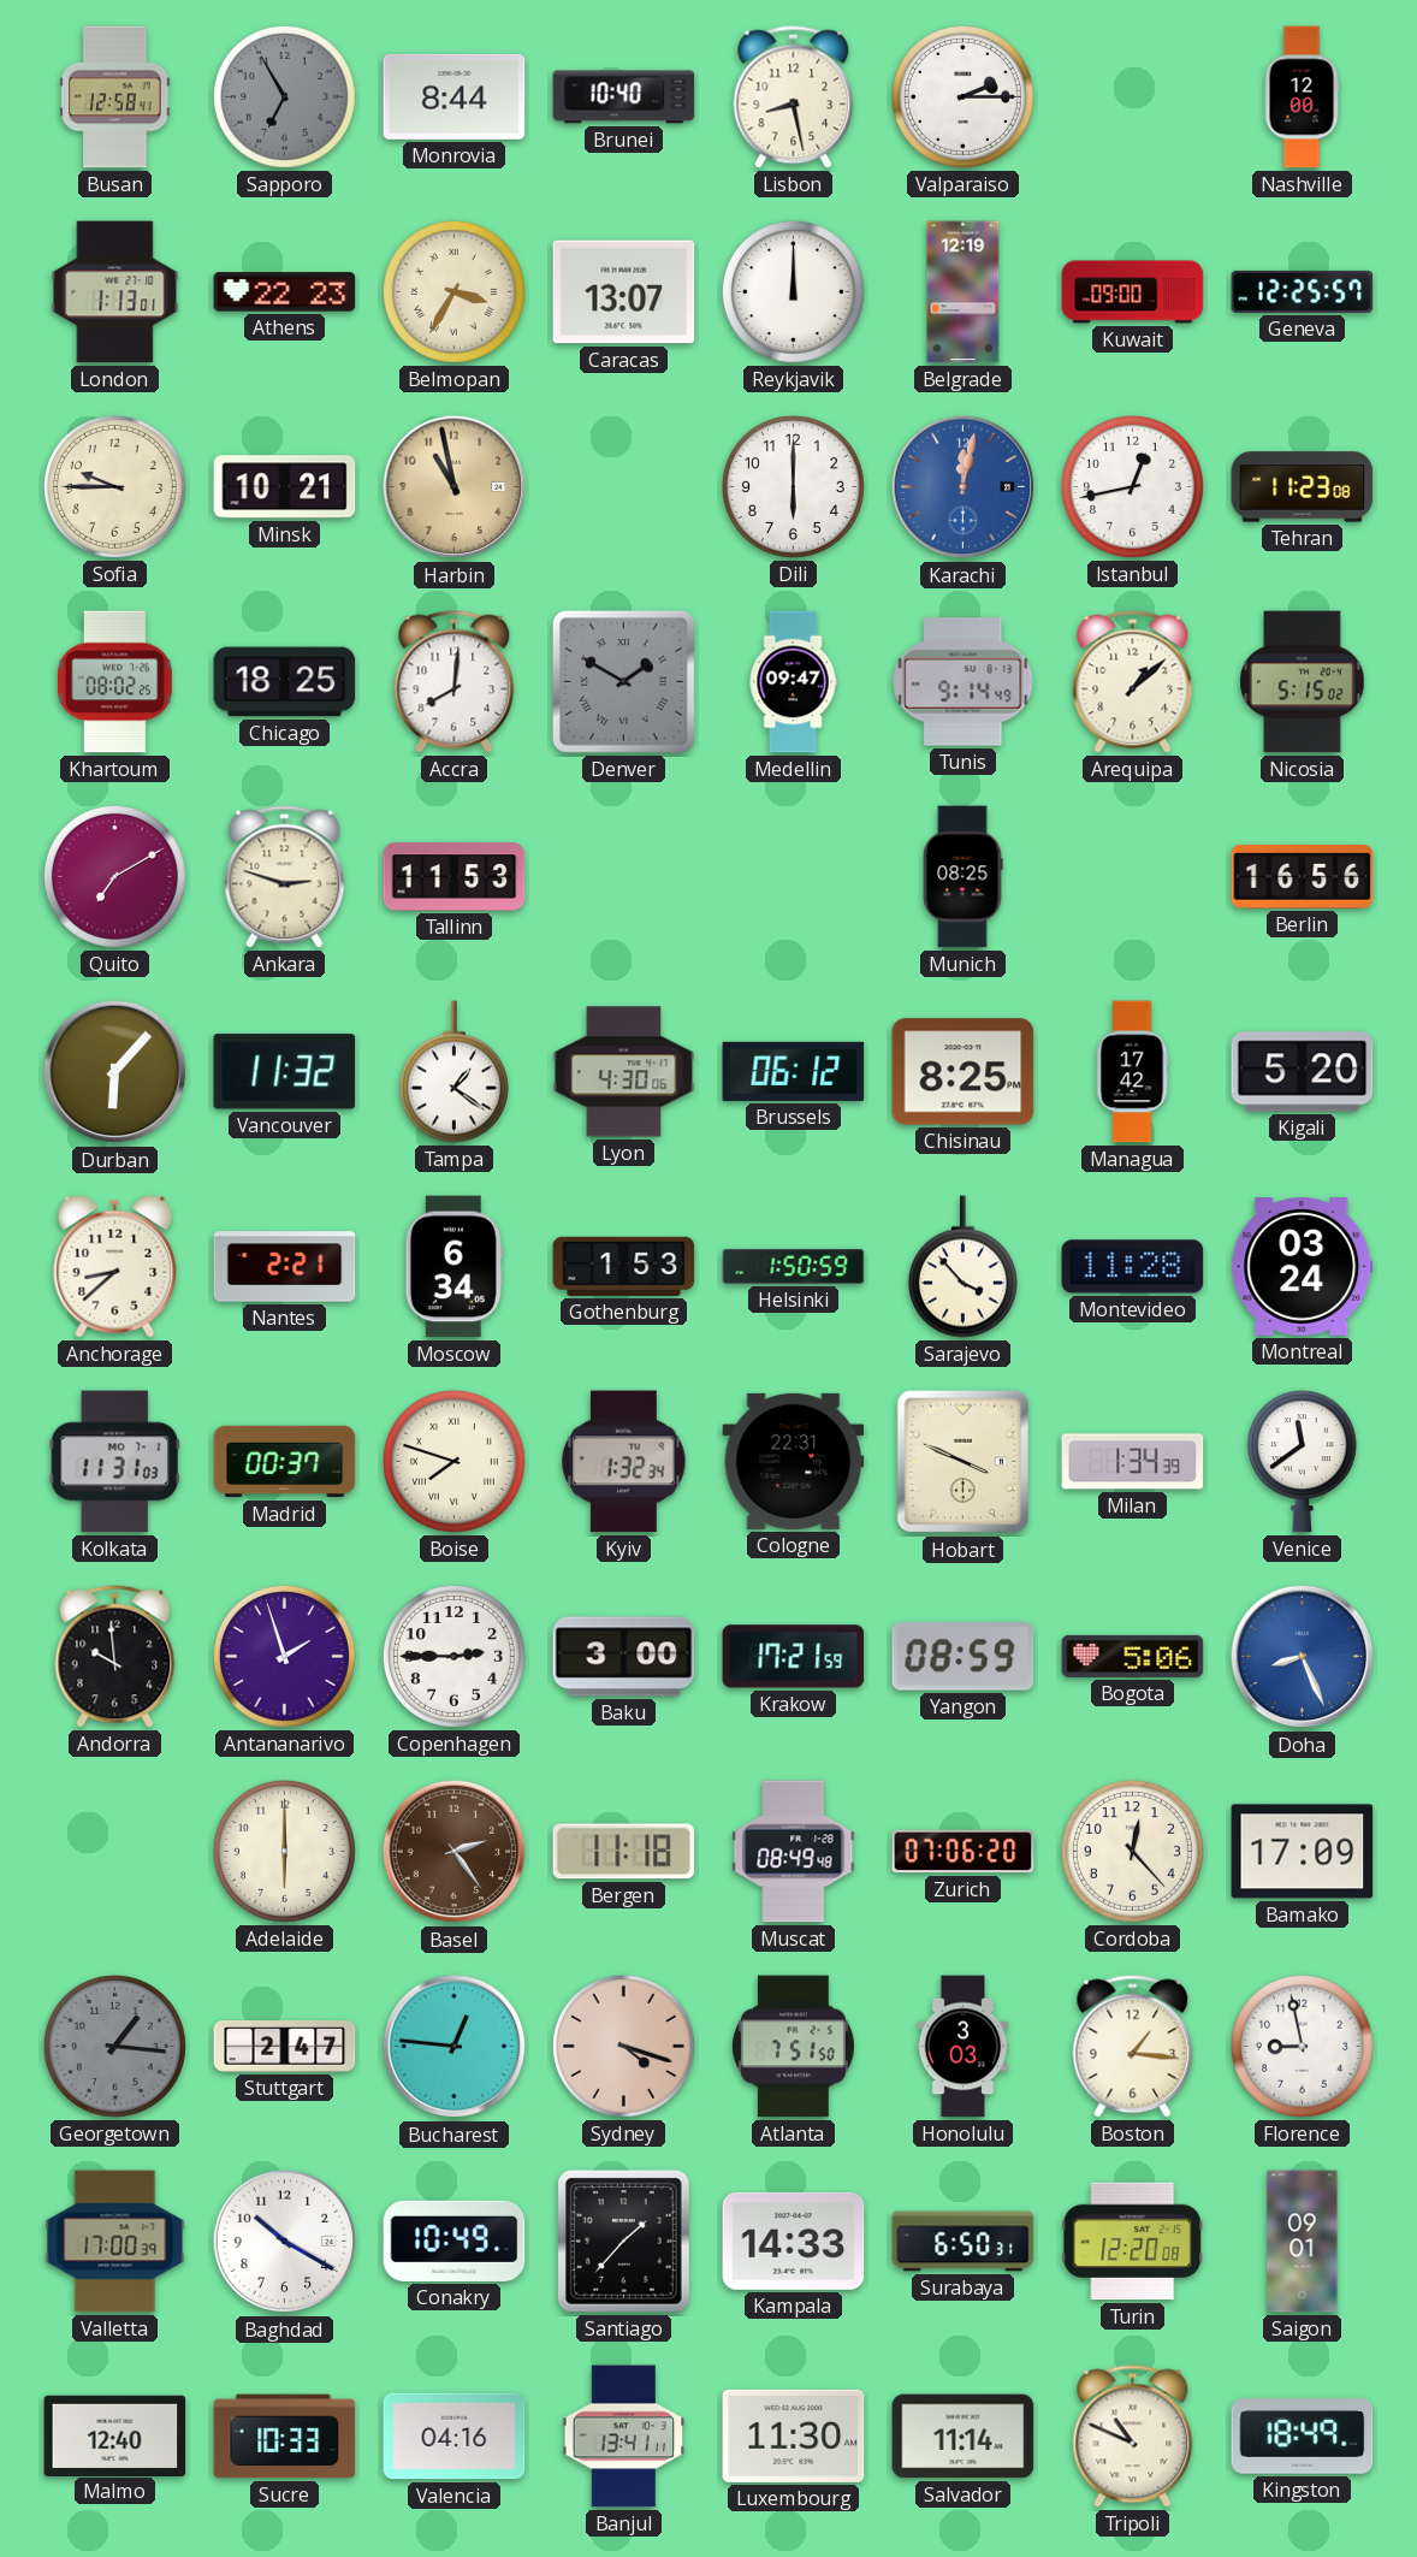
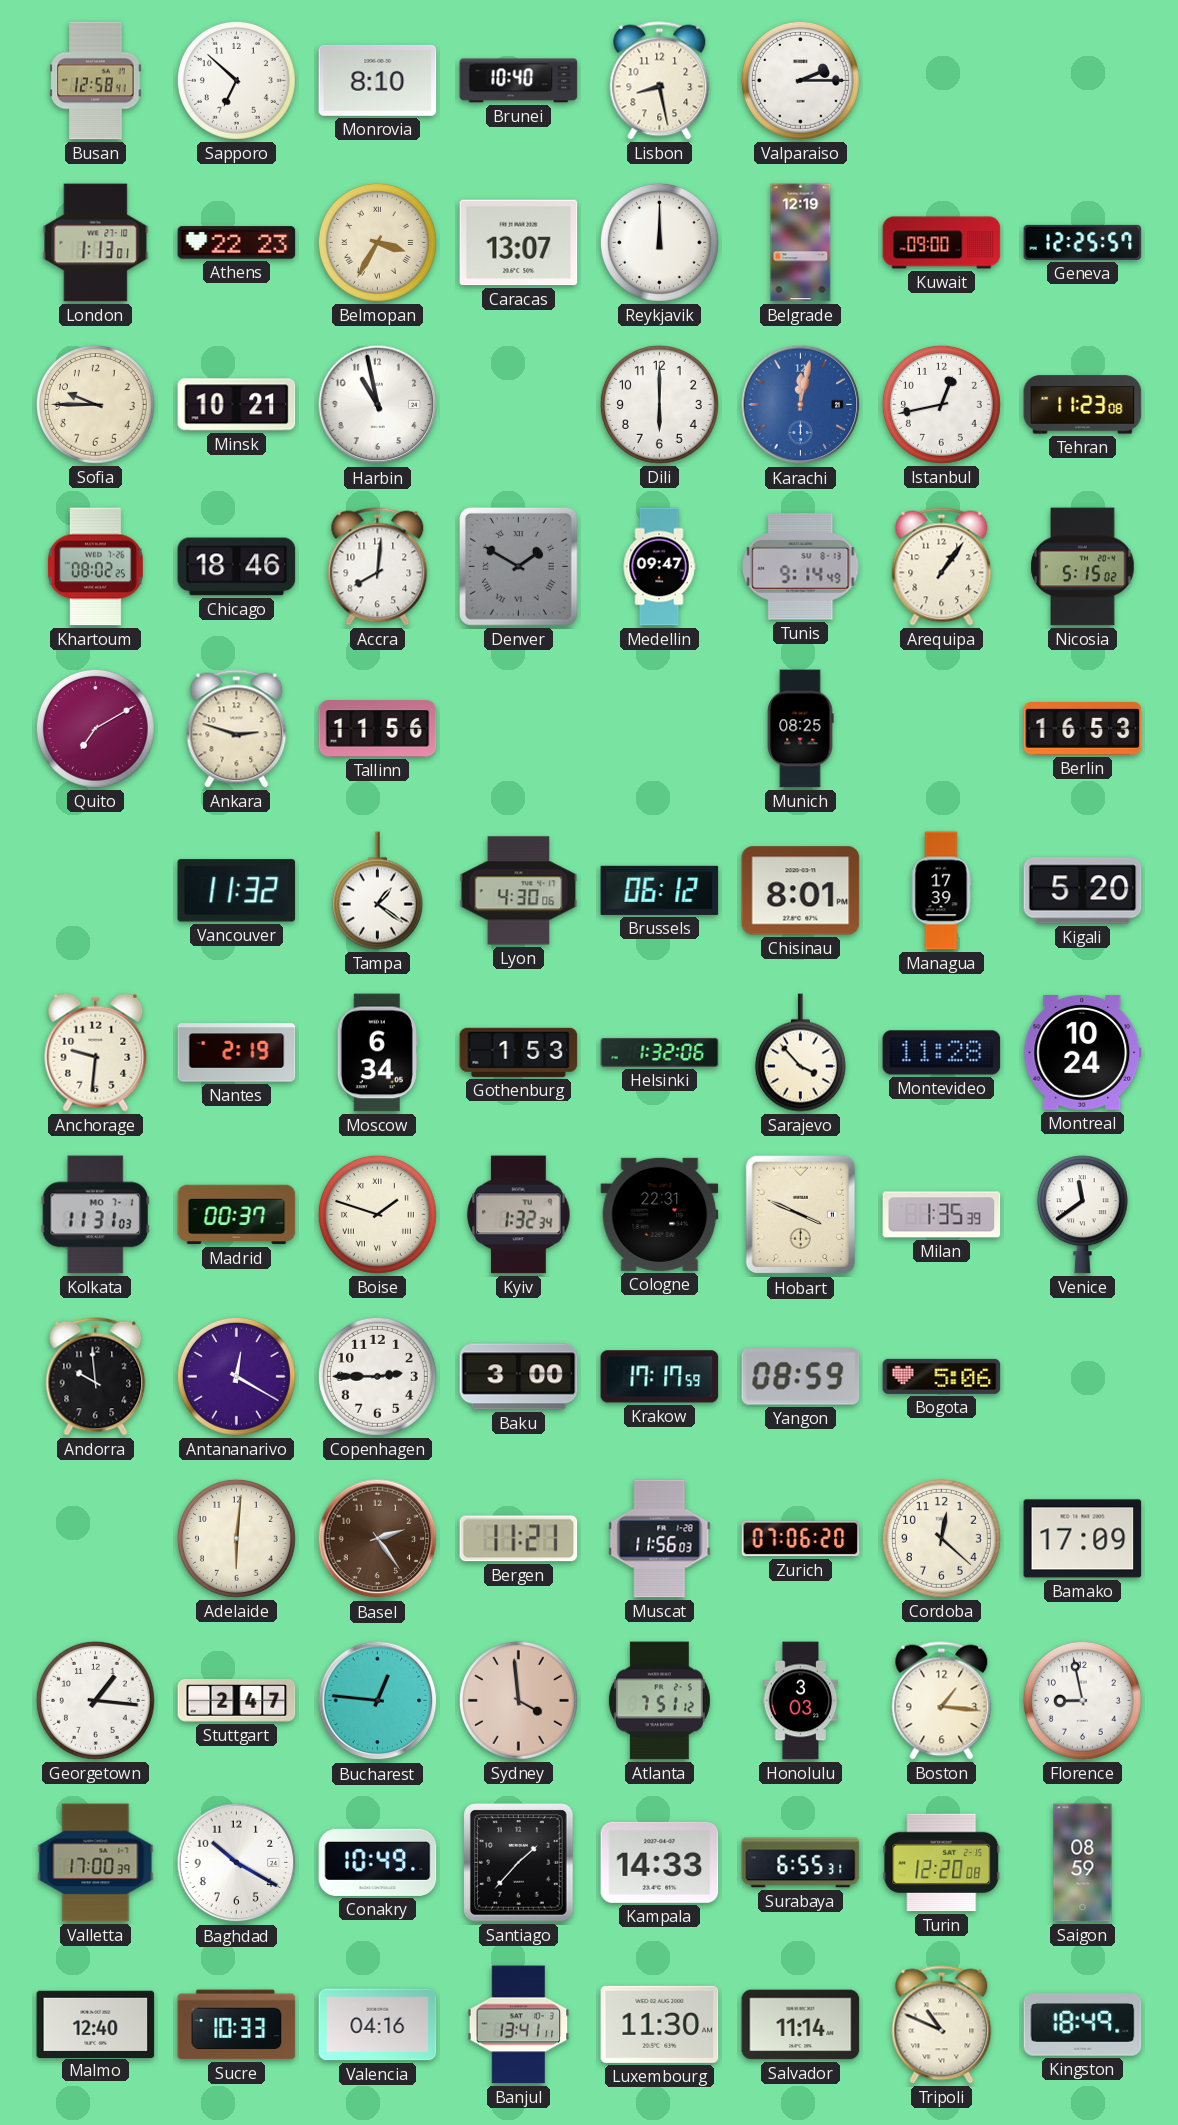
Sapporo: 6:55 -> 6:52 (236, 80)
Sapporo dial: grey -> white (236, 80)
Monrovia: 8:44 -> 8:10 (378, 80)
Nashville: 12:00 -> none (1302, 97)
Harbin dial: champagne -> white (378, 405)
Chicago: 18:25 -> 18:46 (237, 567)
Arequipa: 1:08 -> 1:06 (942, 567)
Tallinn: 11:53 -> 11:56 (378, 729)
Berlin: 16:56 -> 16:53 (1083, 729)
Durban: 6:07 -> none (115, 1072)
Chisinau: 8:25 -> 8:01 (801, 891)
Managua: 17:42 -> 17:39 (941, 891)
Anchorage: 8:38 -> 9:31 (96, 1052)
Nantes: 2:21 -> 2:19 (237, 1053)
Helsinki: 1:50 -> 1:32 (660, 1052)
Montreal: 03:24 -> 10:24 (1083, 1053)
Boise: 7:48 -> 1:48 (377, 1214)
Milan: 1:34 -> 1:35 (942, 1215)
Antananarivo: 1:57 -> 12:20 (236, 1376)
Krakow: 17:21 -> 17:17 (660, 1377)
Doha: 8:26 -> none (1303, 1657)
Adelaide: 6:00 -> 6:01 (236, 1538)
Bergen: 11:18 -> 11:21 (519, 1539)
Muscat: 08:49 -> 11:56 (660, 1539)
Cordoba: 12:23 -> 12:22 (941, 1538)
Georgetown dial: grey -> white (95, 1700)
Sydney: 4:18 -> 3:59 (518, 1700)
Atlanta: 7:51:50 -> 7:51:12 (659, 1701)
Surabaya: 6:50 -> 6:55 (801, 1863)
Saigon: 09:01 -> 08:59 (1083, 1863)
